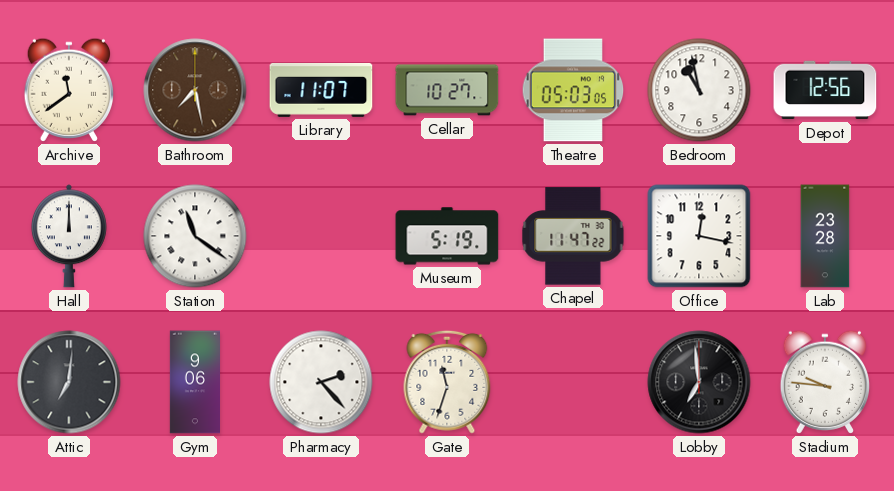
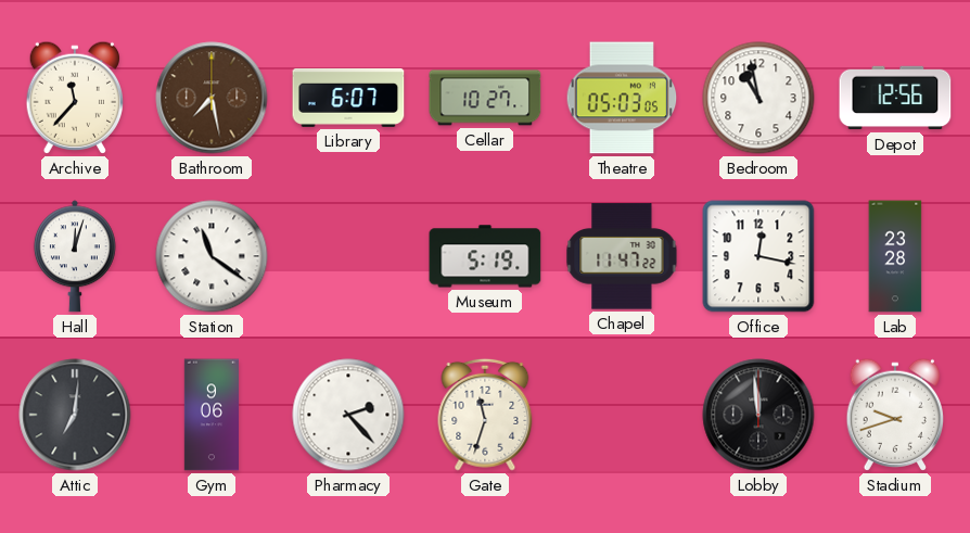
Archive: 11:39 -> 11:37 (75, 98)
Library: 11:07 -> 6:07 (348, 98)
Hall: 12:00 -> 12:03 (75, 256)
Lobby: 6:59 -> 11:59 (758, 415)
Stadium: 9:46 -> 9:42 (895, 415)
